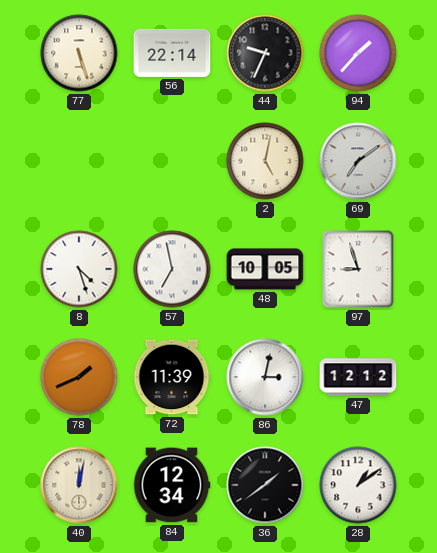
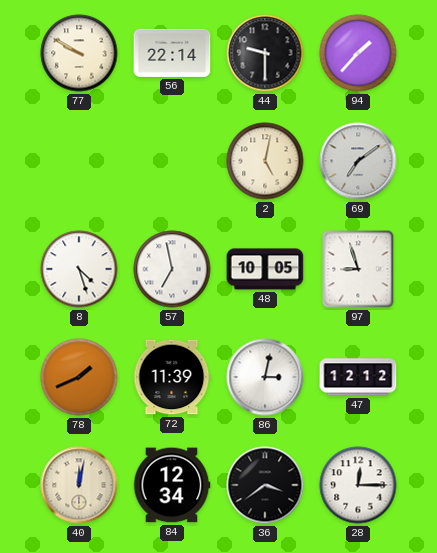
77: 5:27 -> 9:50 (79, 53)
44: 9:34 -> 9:30 (265, 53)
36: 1:39 -> 3:39 (265, 485)
28: 1:09 -> 12:15 (358, 485)
